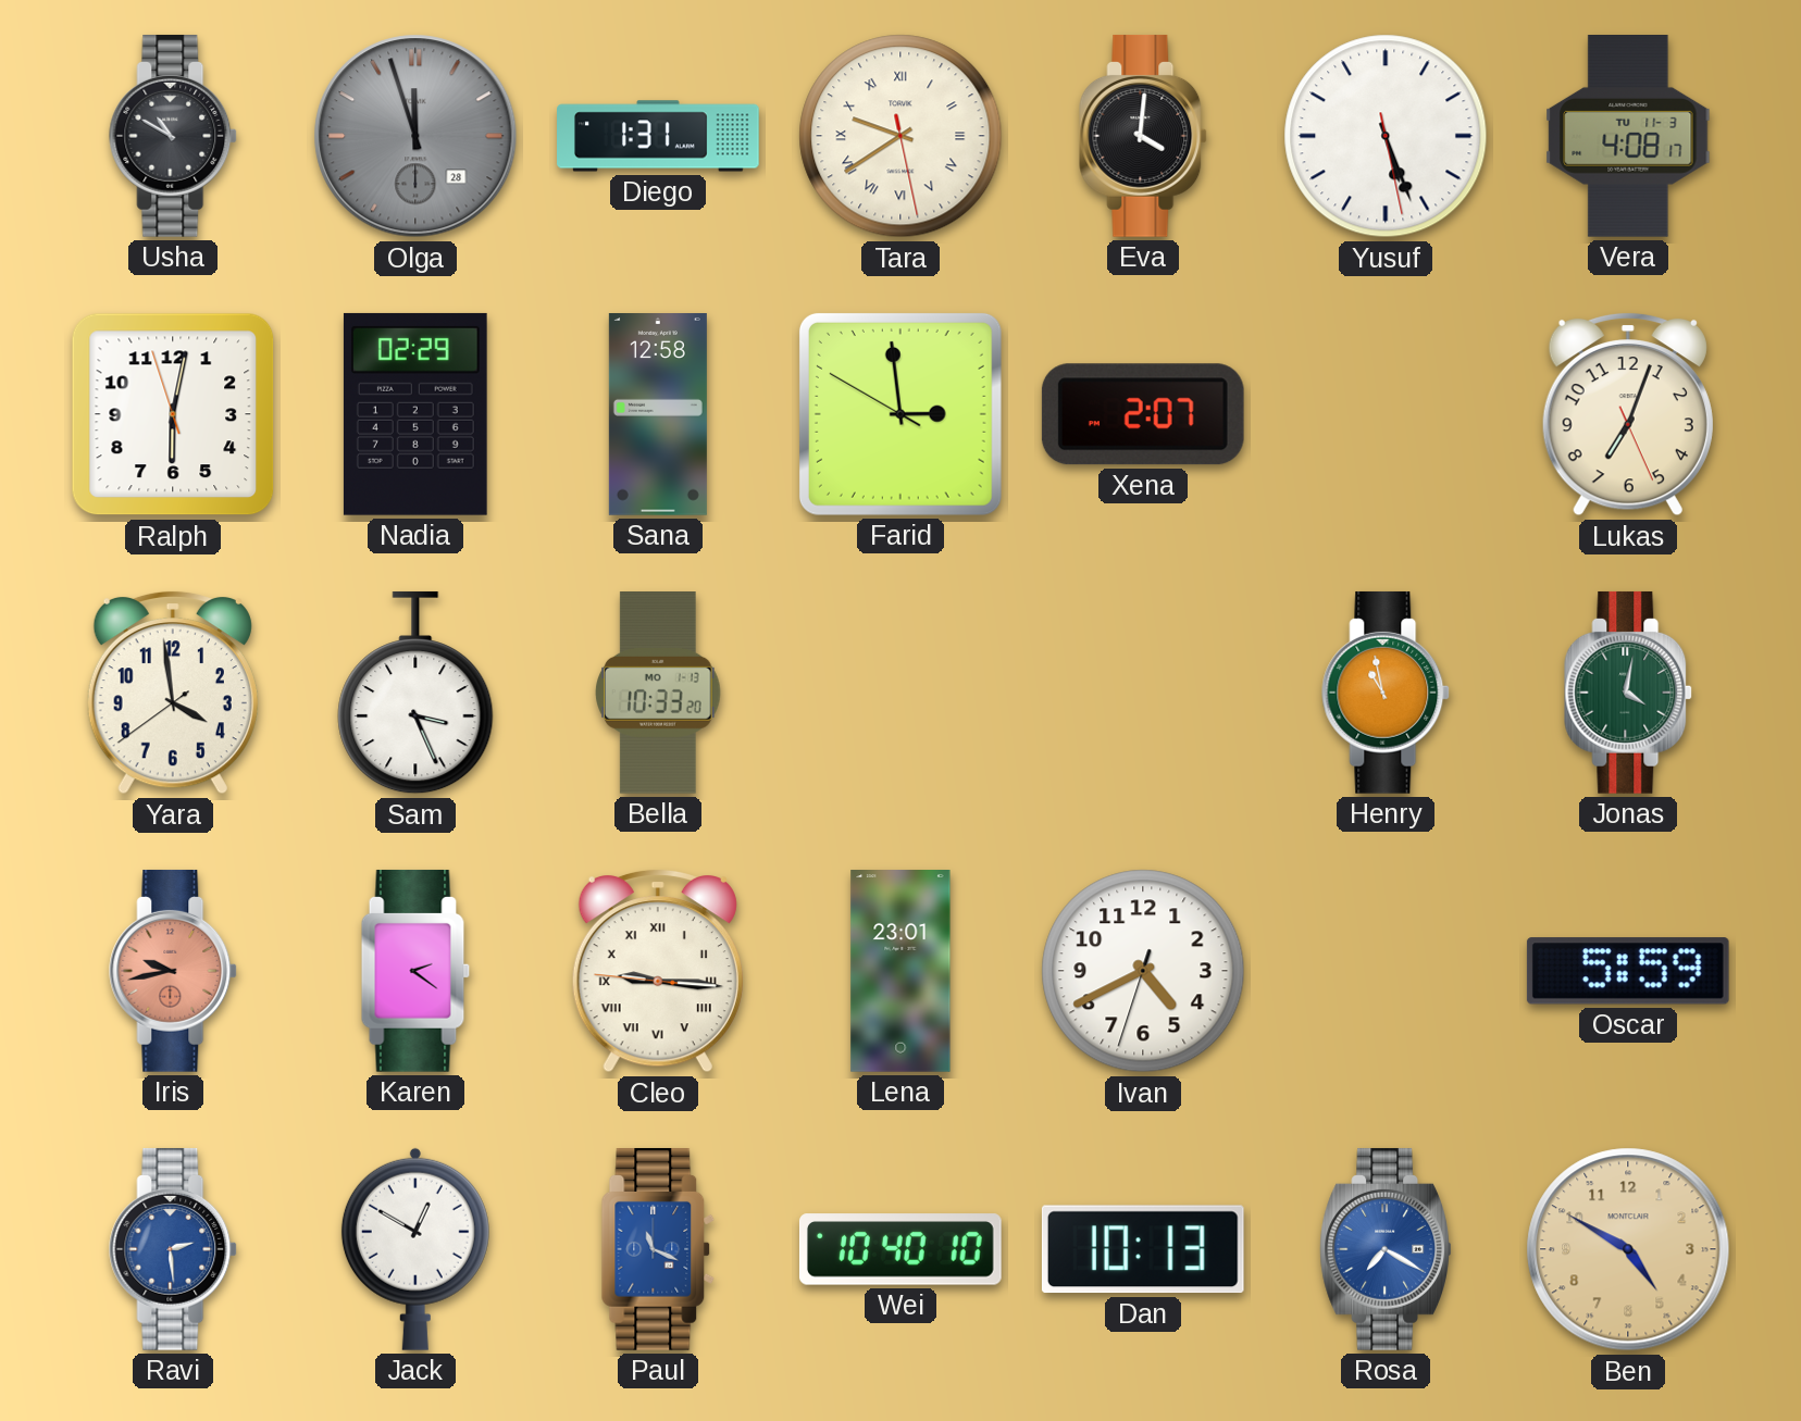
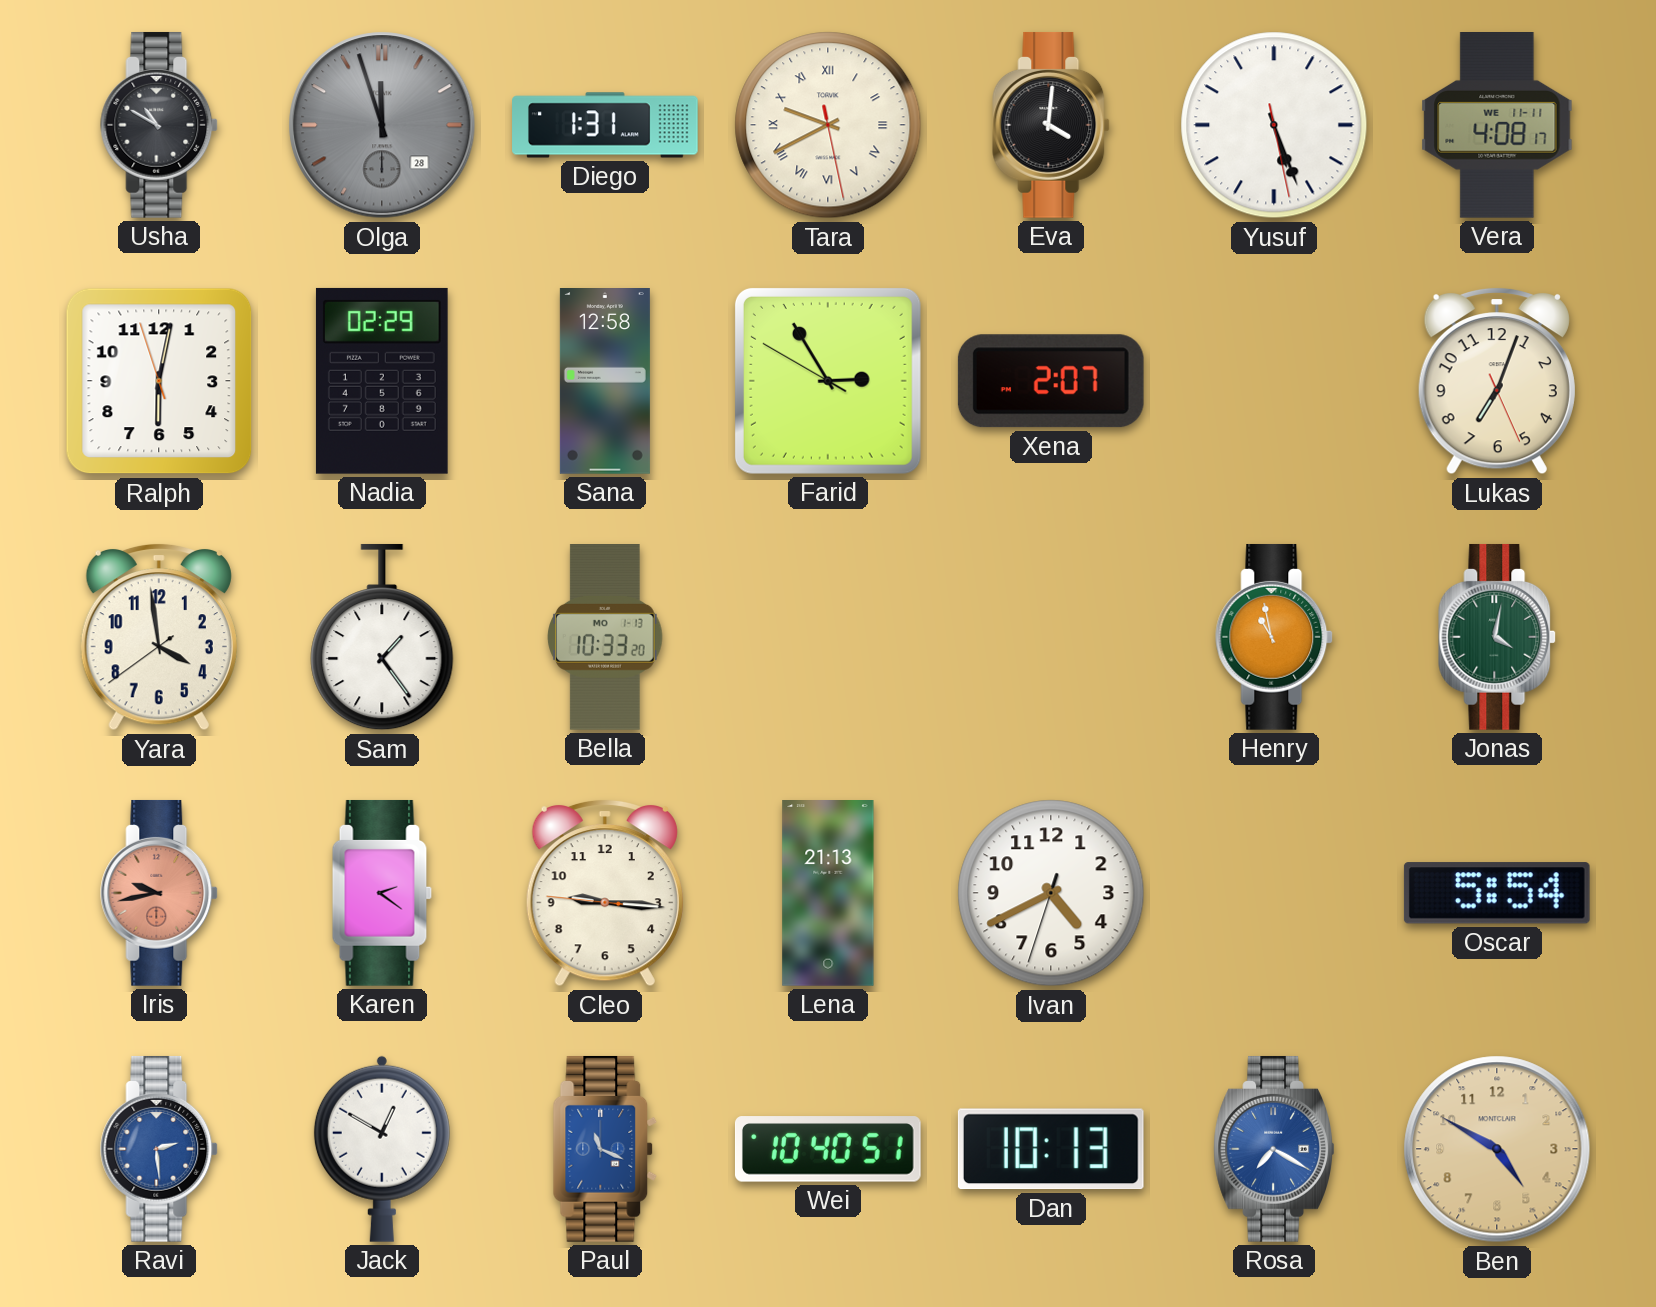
Tara: 9:39 -> 9:40 (828, 125)
Vera date: TU 11-3 -> WE 11-11 (1497, 126)
Farid: 2:58 -> 2:54 (828, 381)
Sam: 3:26 -> 1:24 (382, 637)
Cleo numerals: Roman -> Arabic (605, 893)
Lena: 23:01 -> 21:13 (828, 894)
Oscar: 5:59 -> 5:54 (1497, 893)
Wei: 10:40:10 -> 10:40:51 (828, 1149)
